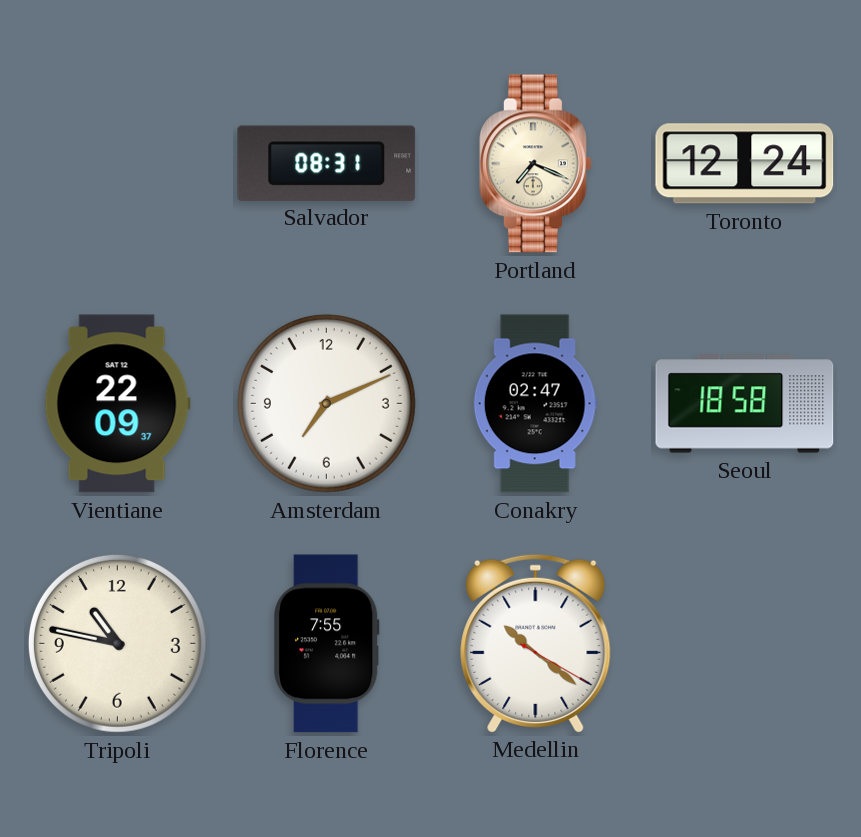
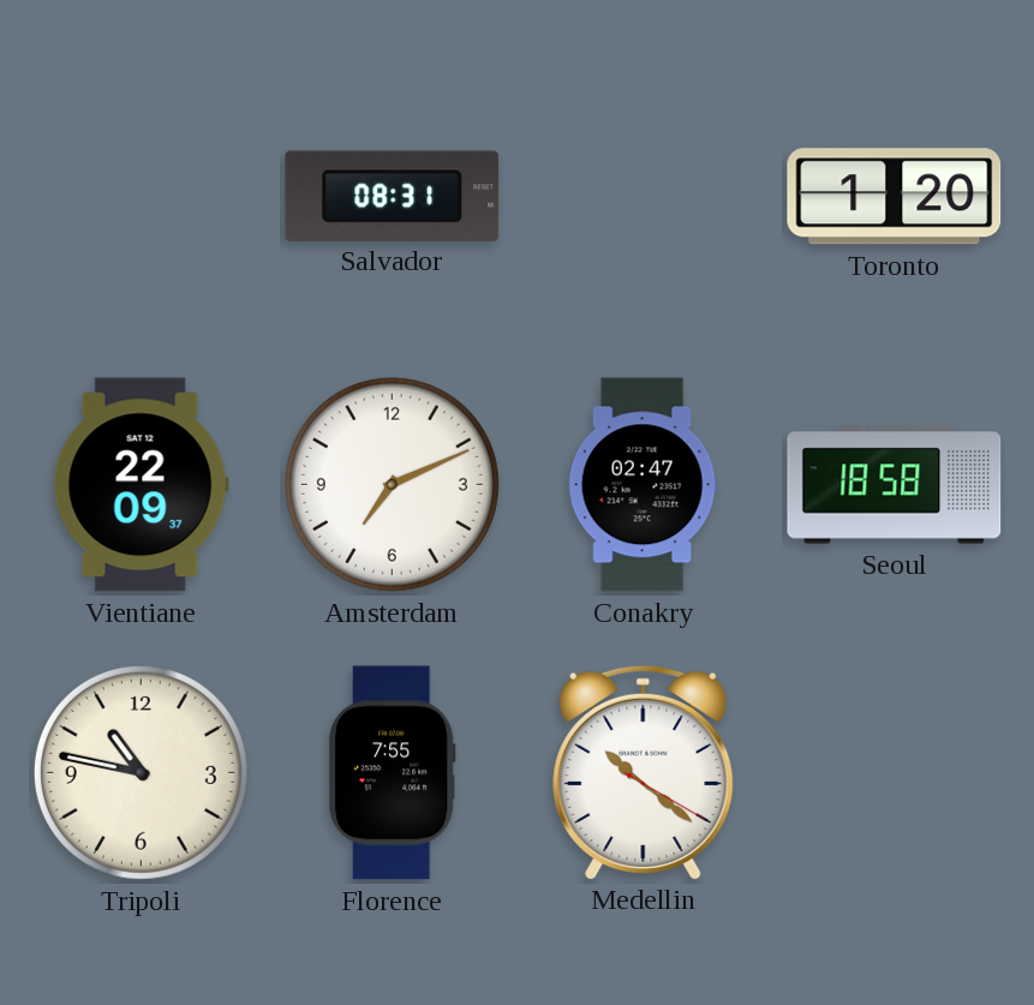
Portland: 7:19 -> none (536, 164)
Toronto: 12:24 -> 1:20 (895, 197)
